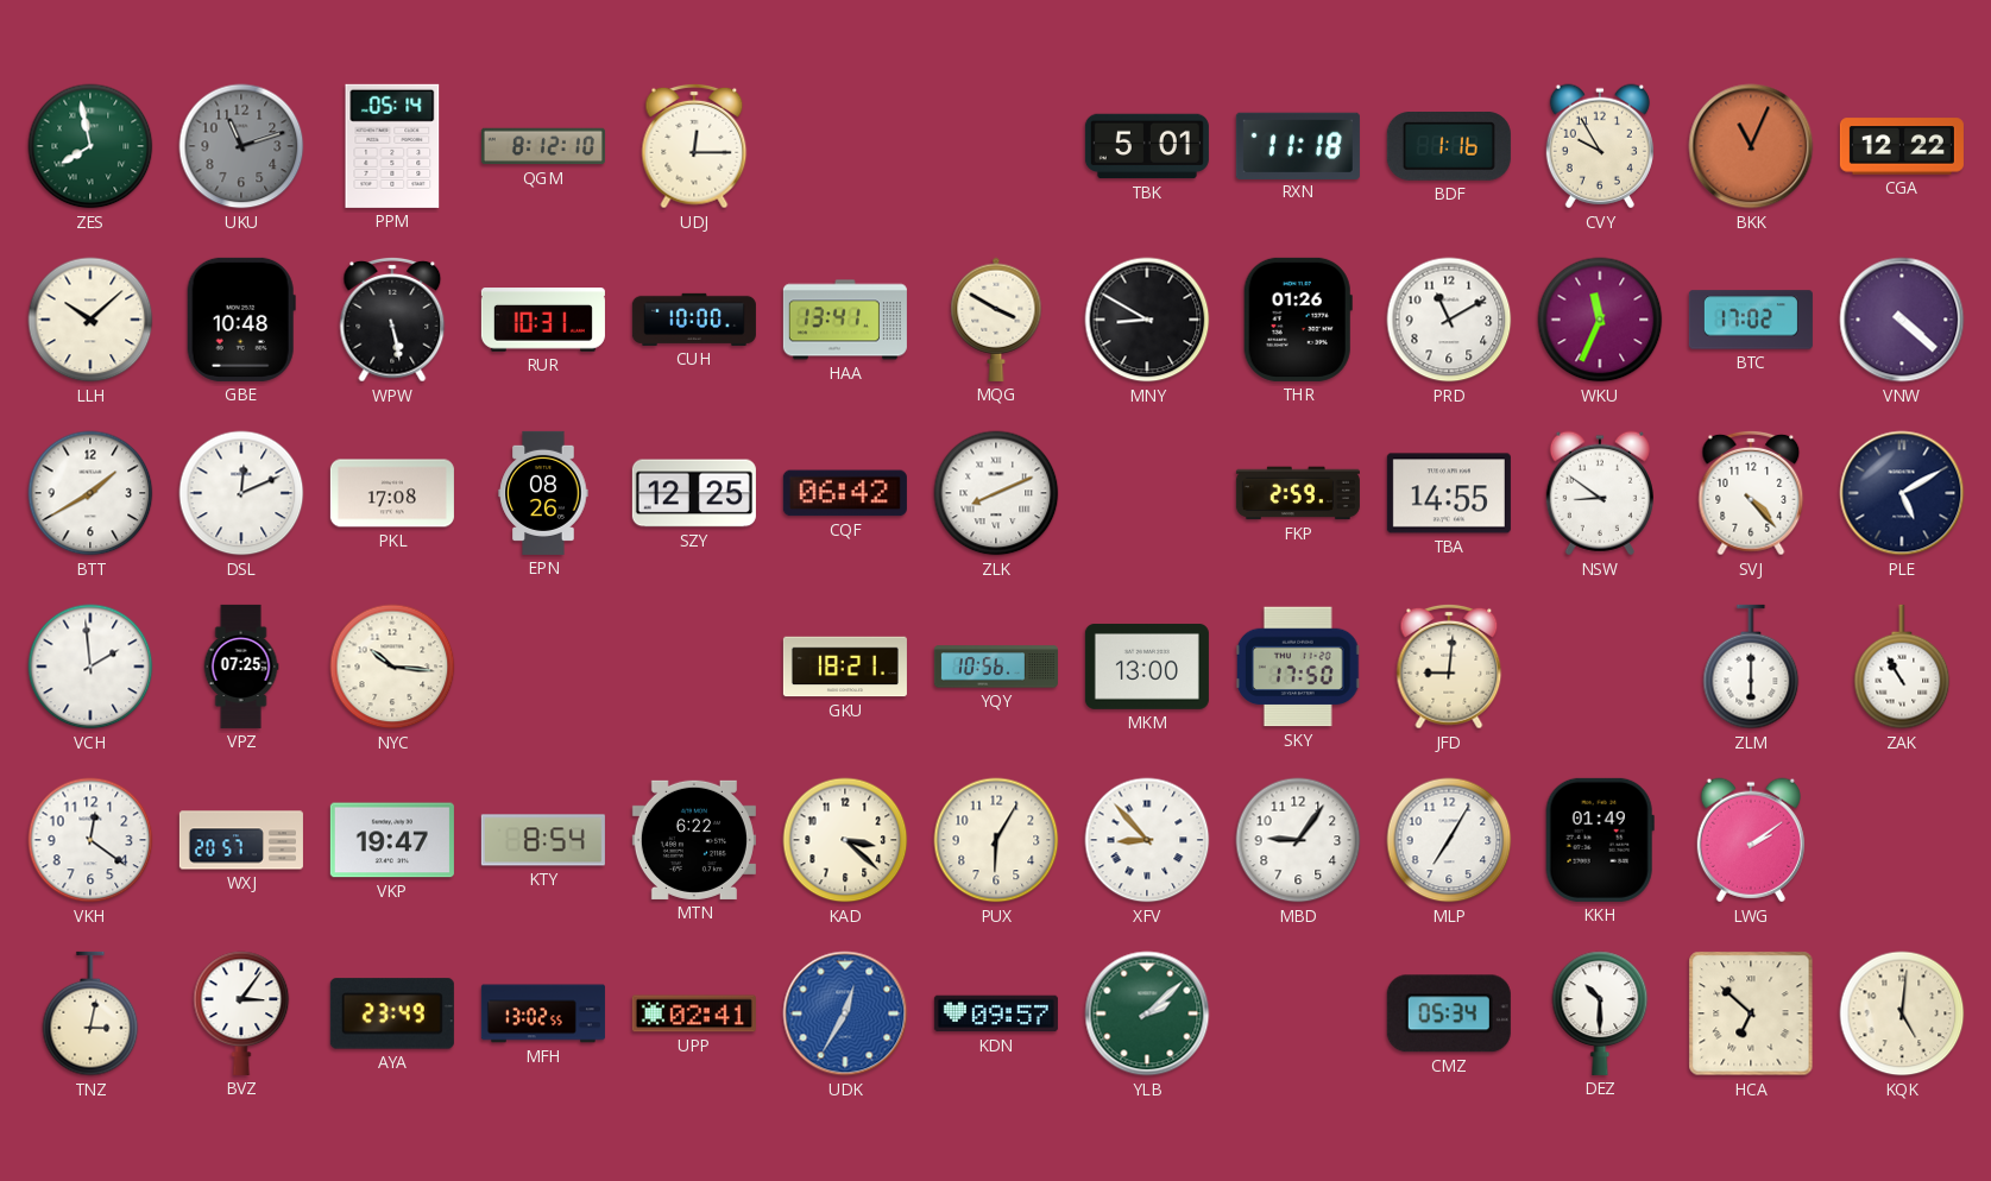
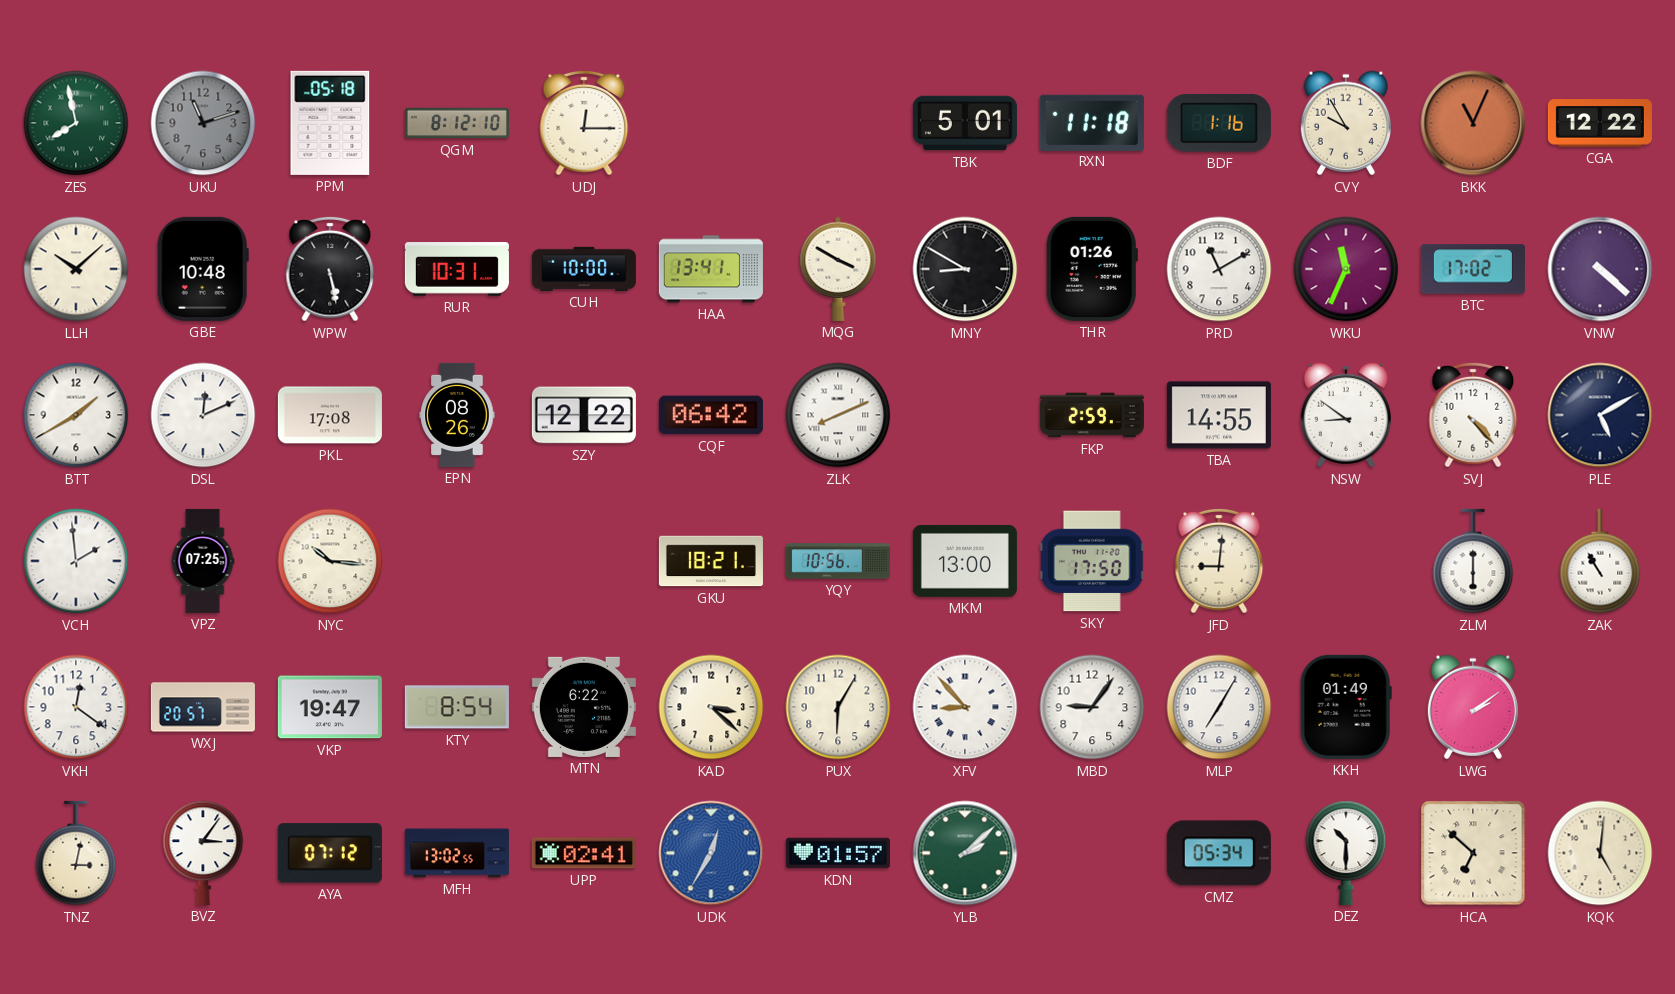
PPM: 05:14 -> 05:18 (330, 123)
SZY: 12:25 -> 12:22 (584, 415)
AYA: 23:49 -> 07:12 (330, 853)
KDN: 09:57 -> 01:57 (838, 853)
